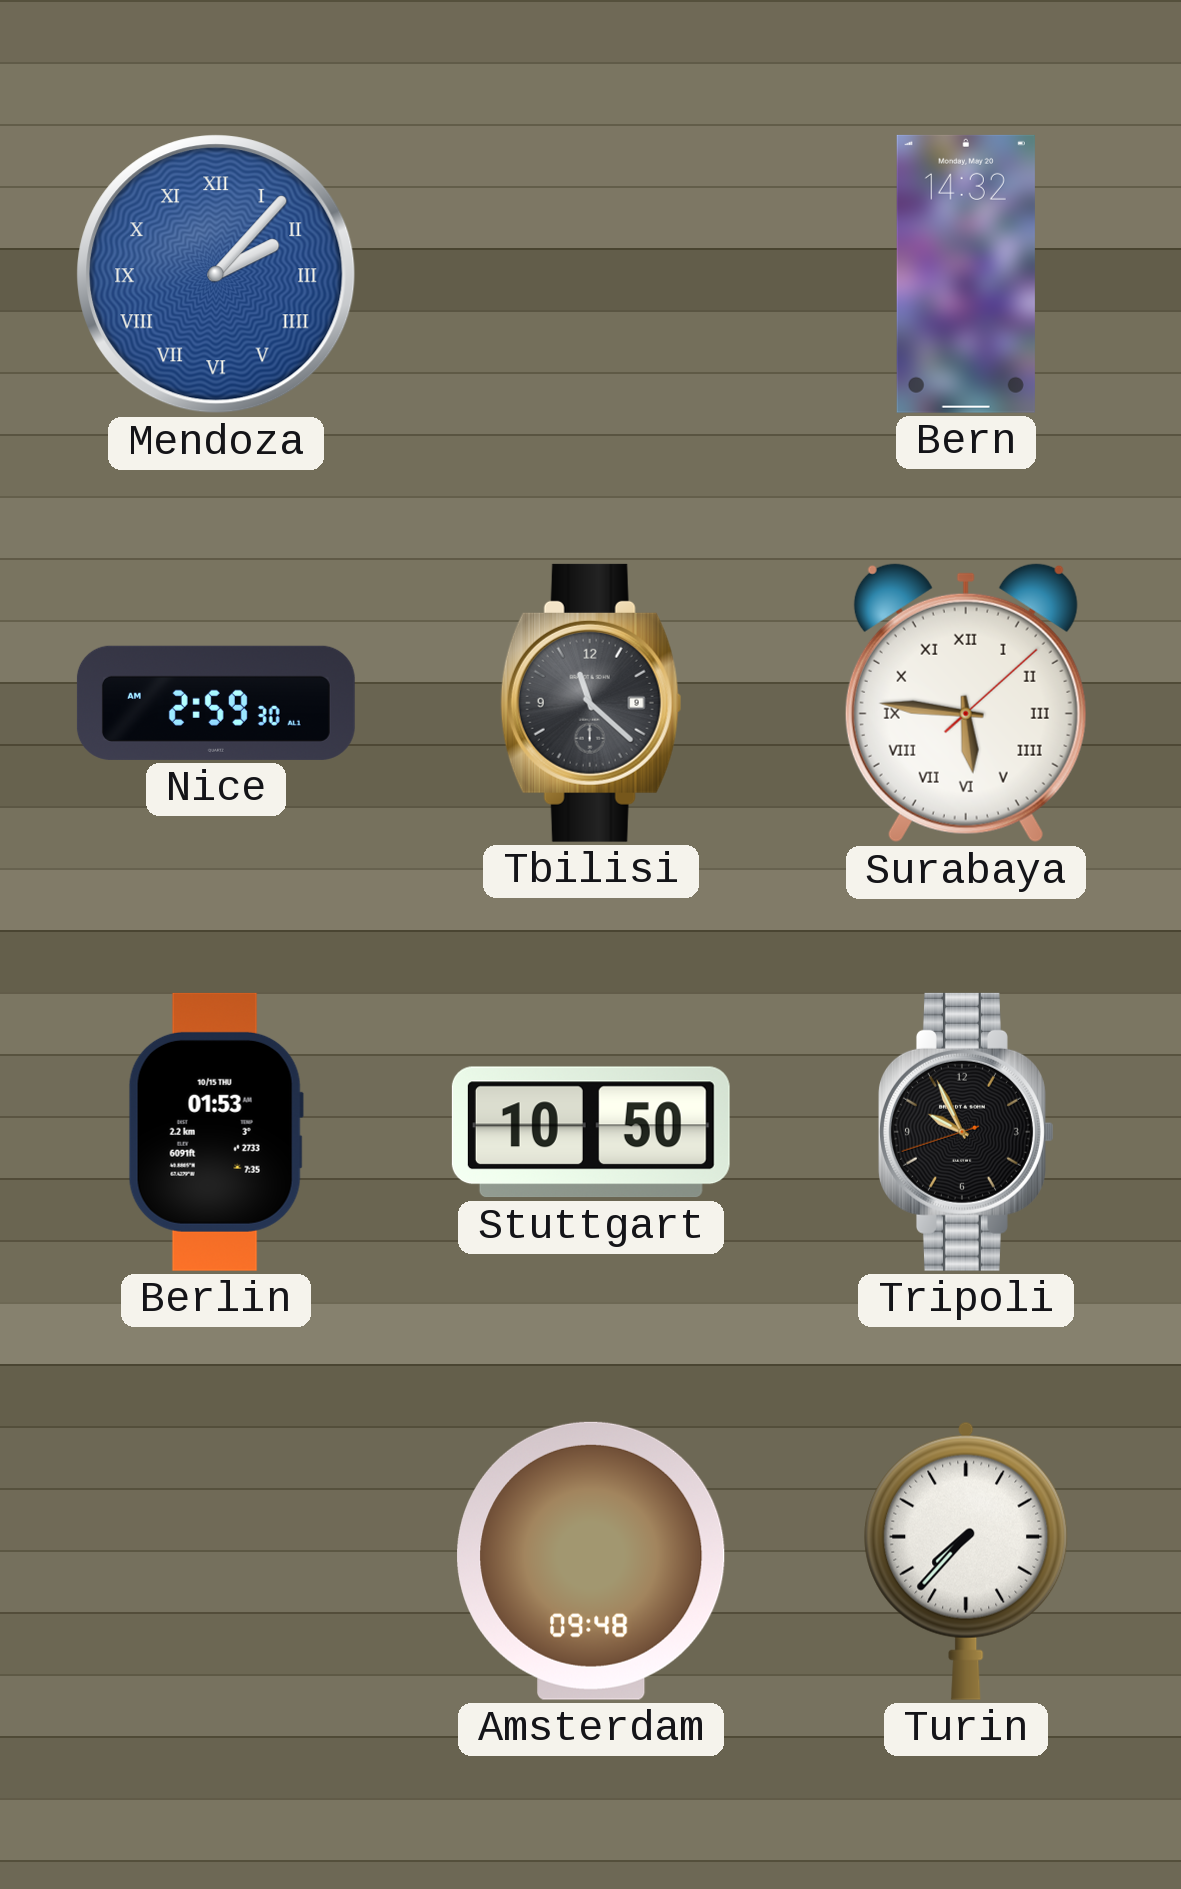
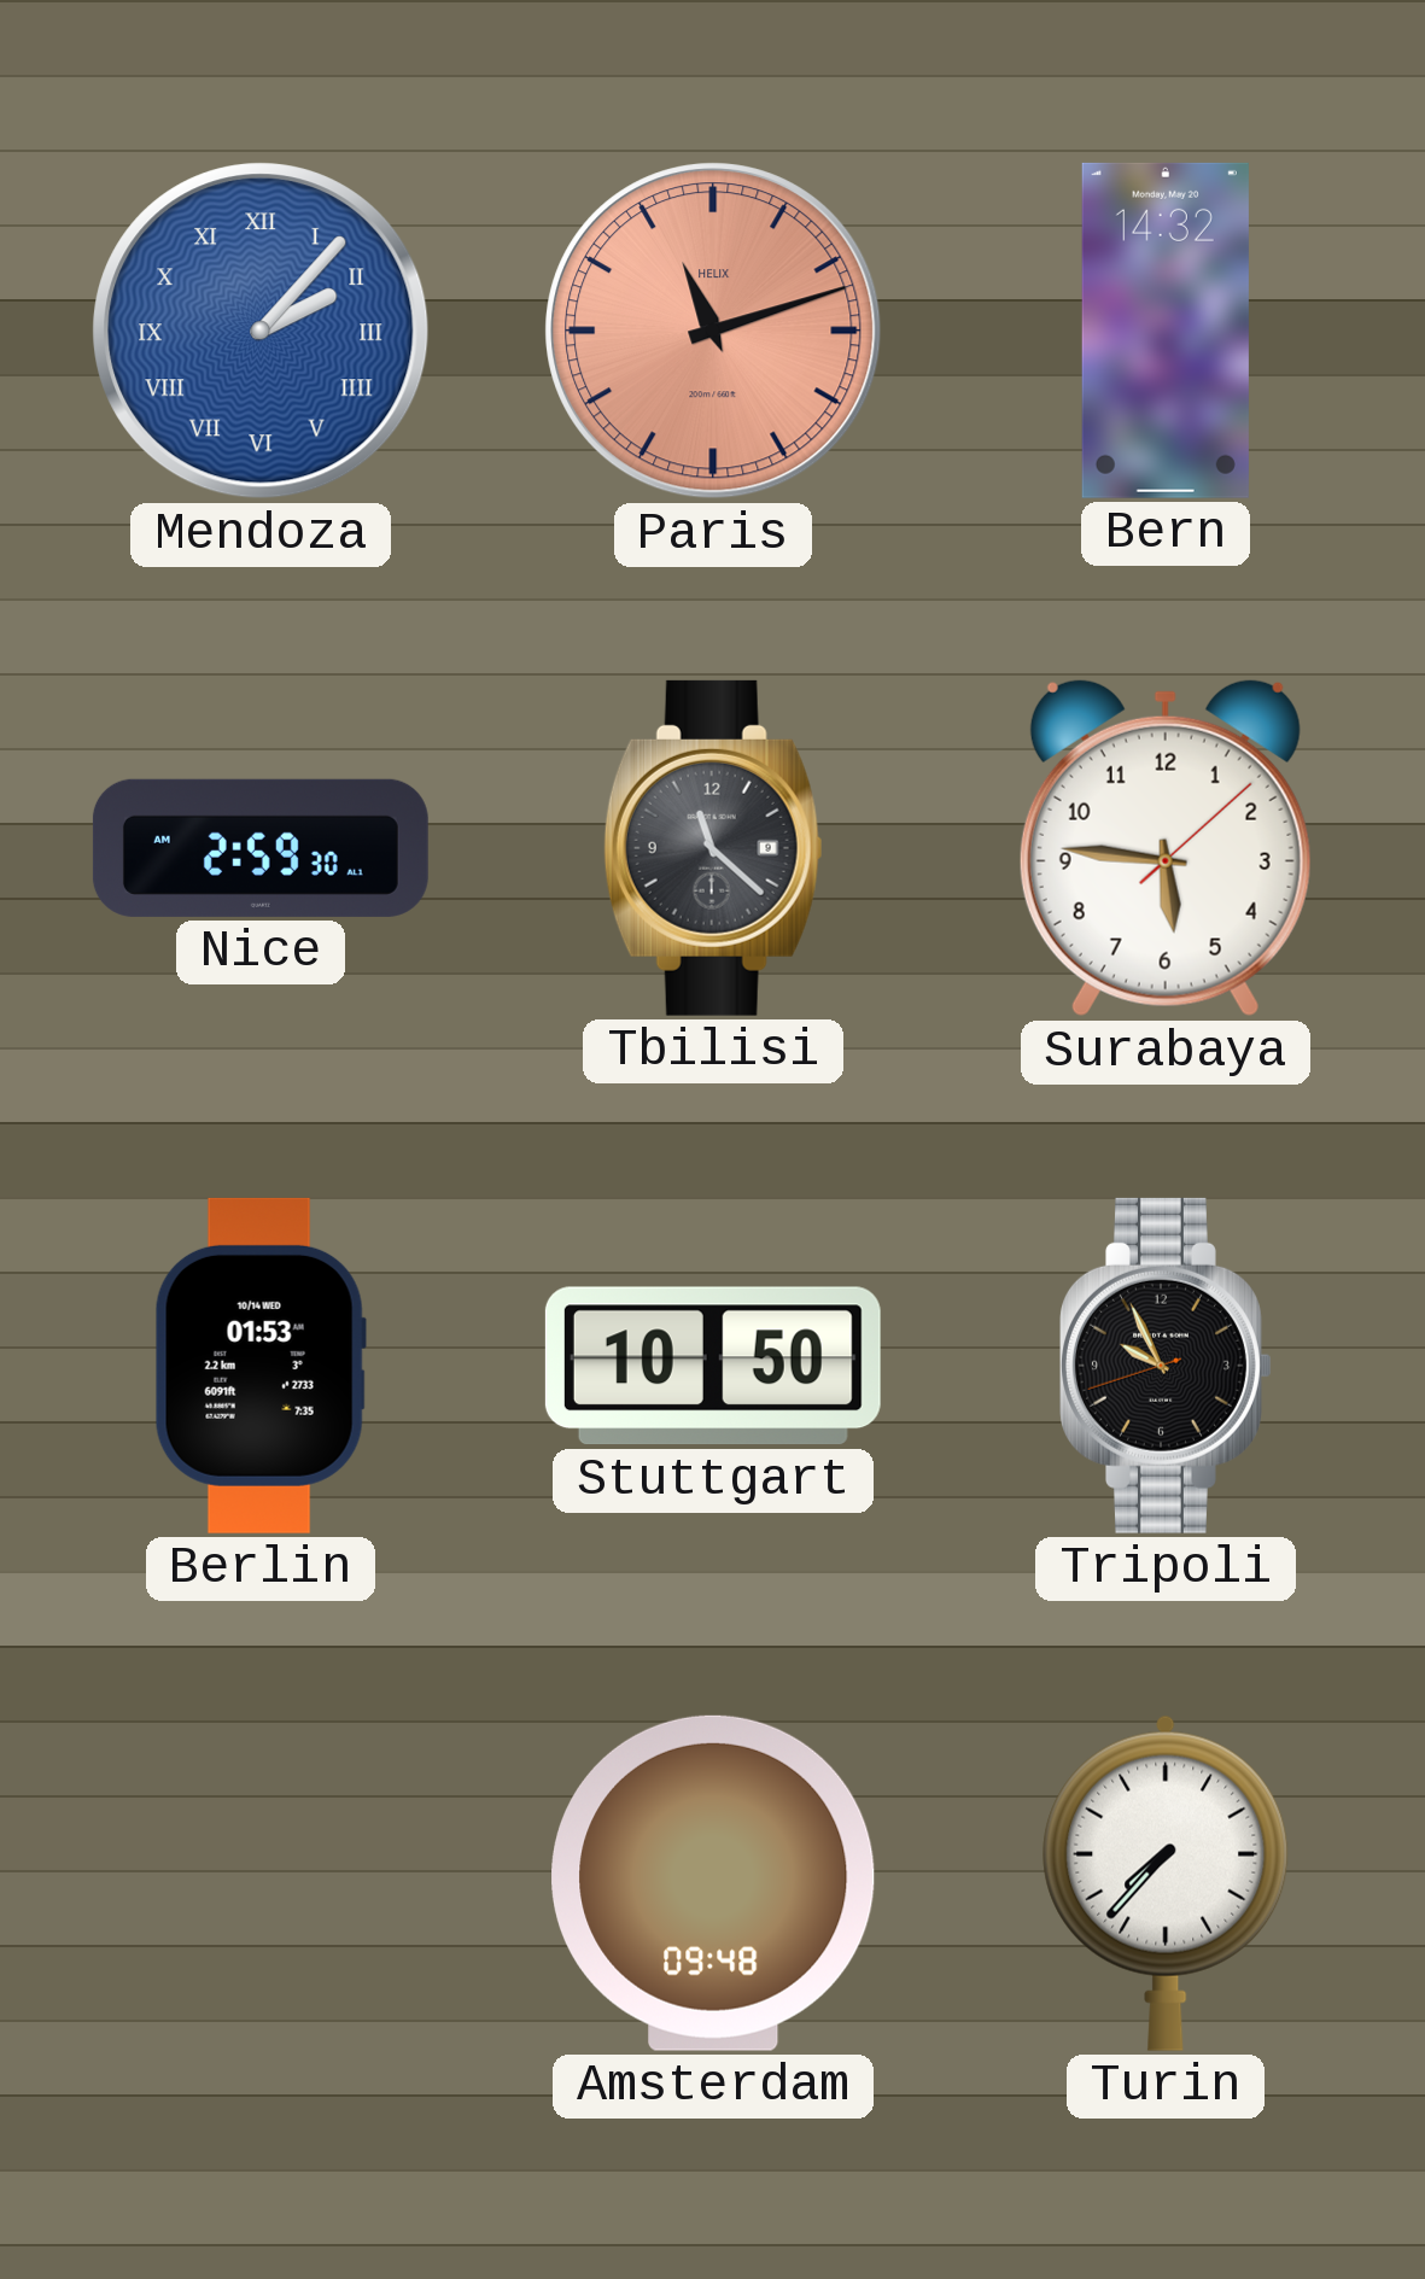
Paris: none -> 11:12 (713, 331)
Surabaya numerals: Roman -> Arabic (1166, 848)
Berlin date: 10/15 THU -> 10/14 WED (261, 1366)
